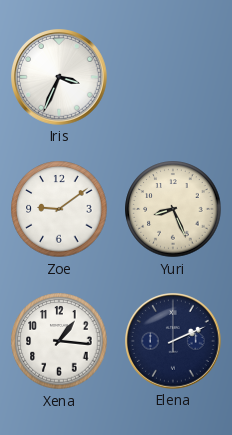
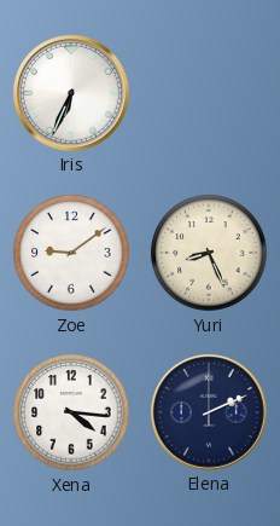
Iris: 3:34 -> 6:34 (72, 94)
Xena: 1:16 -> 4:16 (71, 412)
